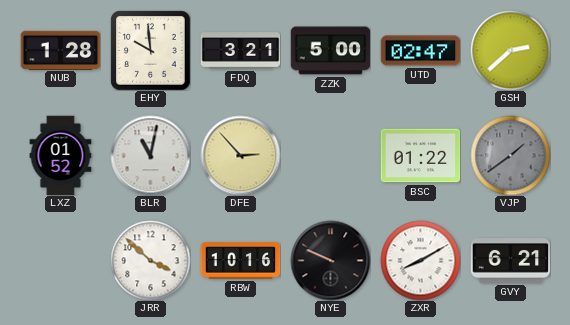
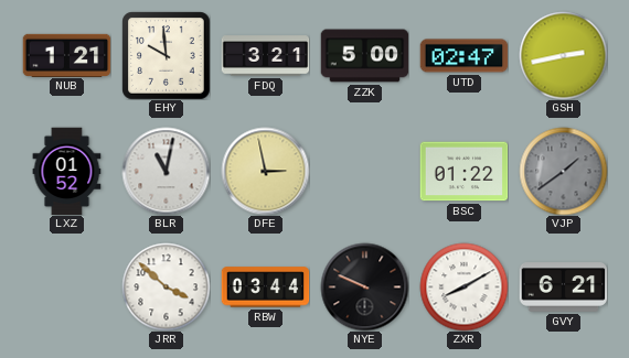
NUB: 1:28 -> 1:21 (66, 55)
GSH: 2:38 -> 2:43 (563, 55)
DFE: 2:53 -> 2:58 (265, 171)
RBW: 10:16 -> 03:44 (265, 288)
